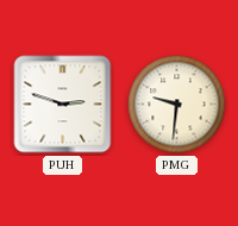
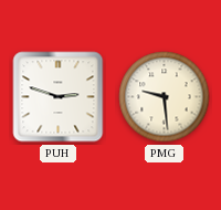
PMG: 9:31 -> 9:29 (165, 97)
